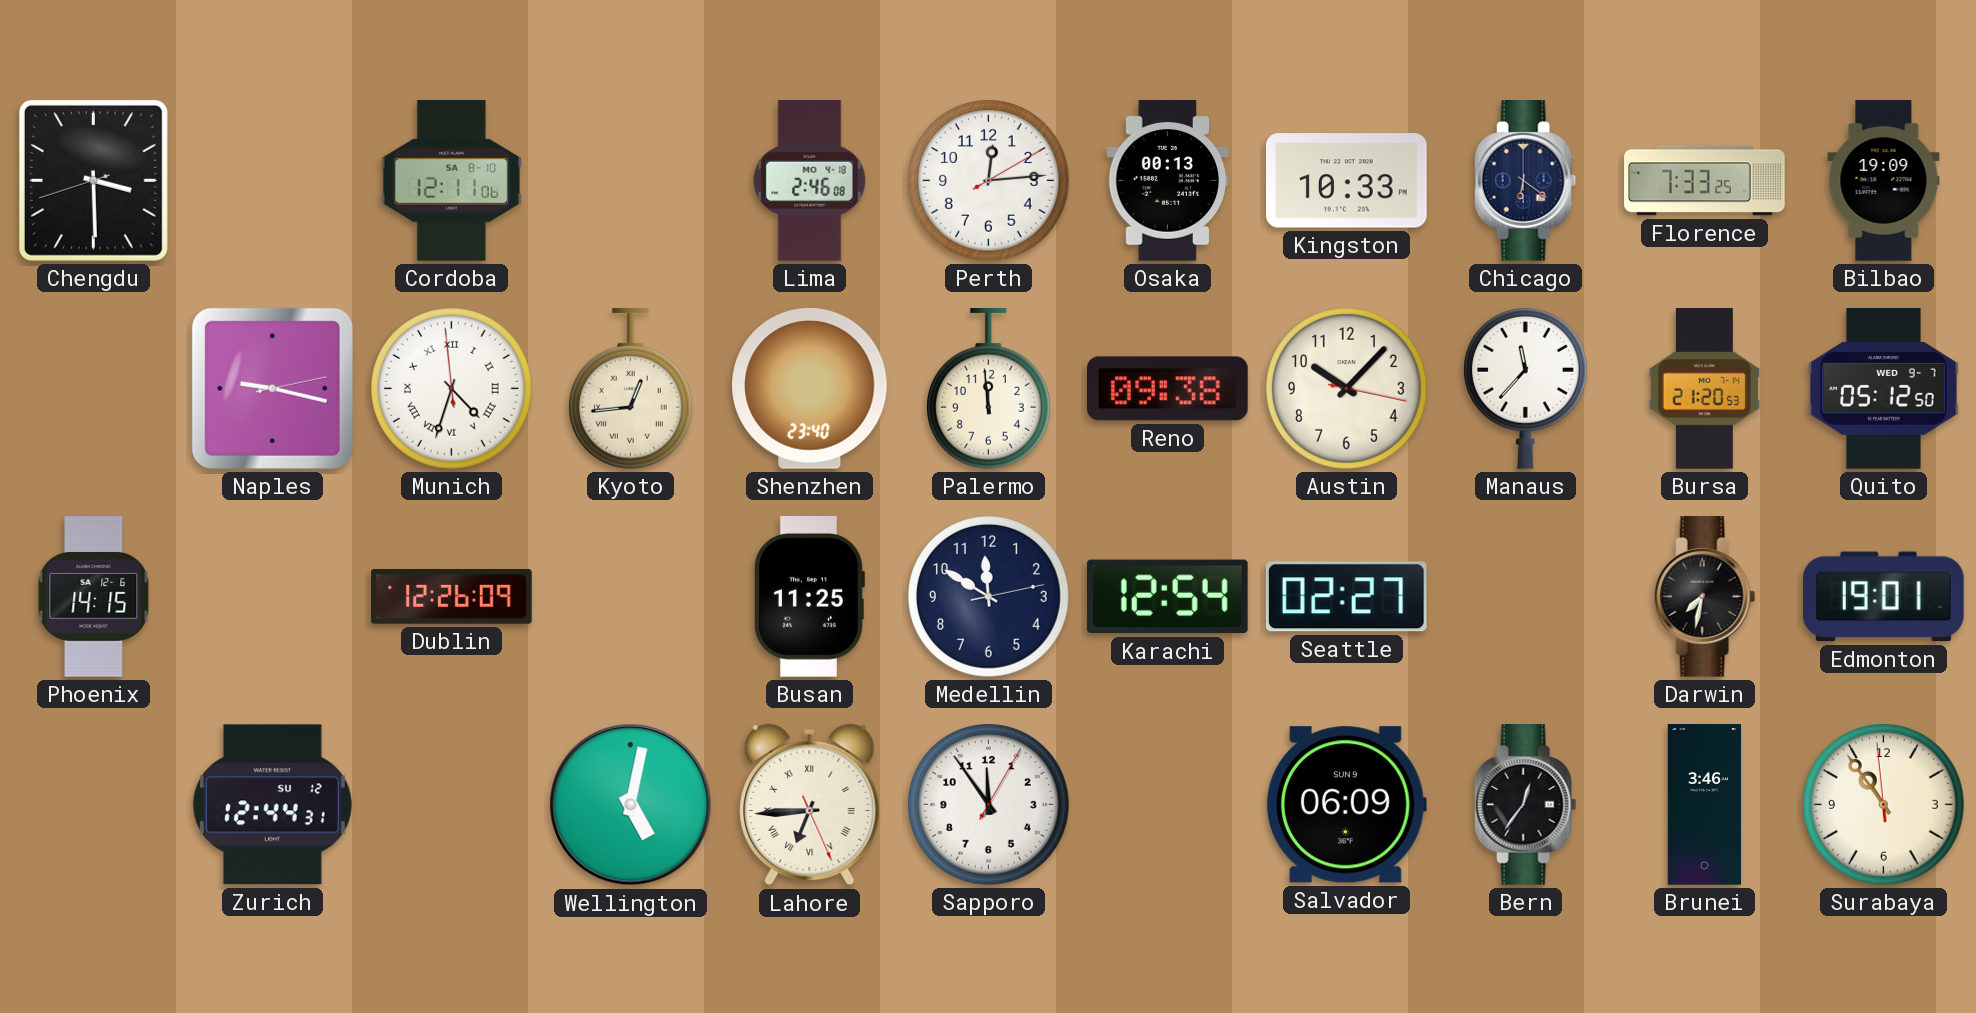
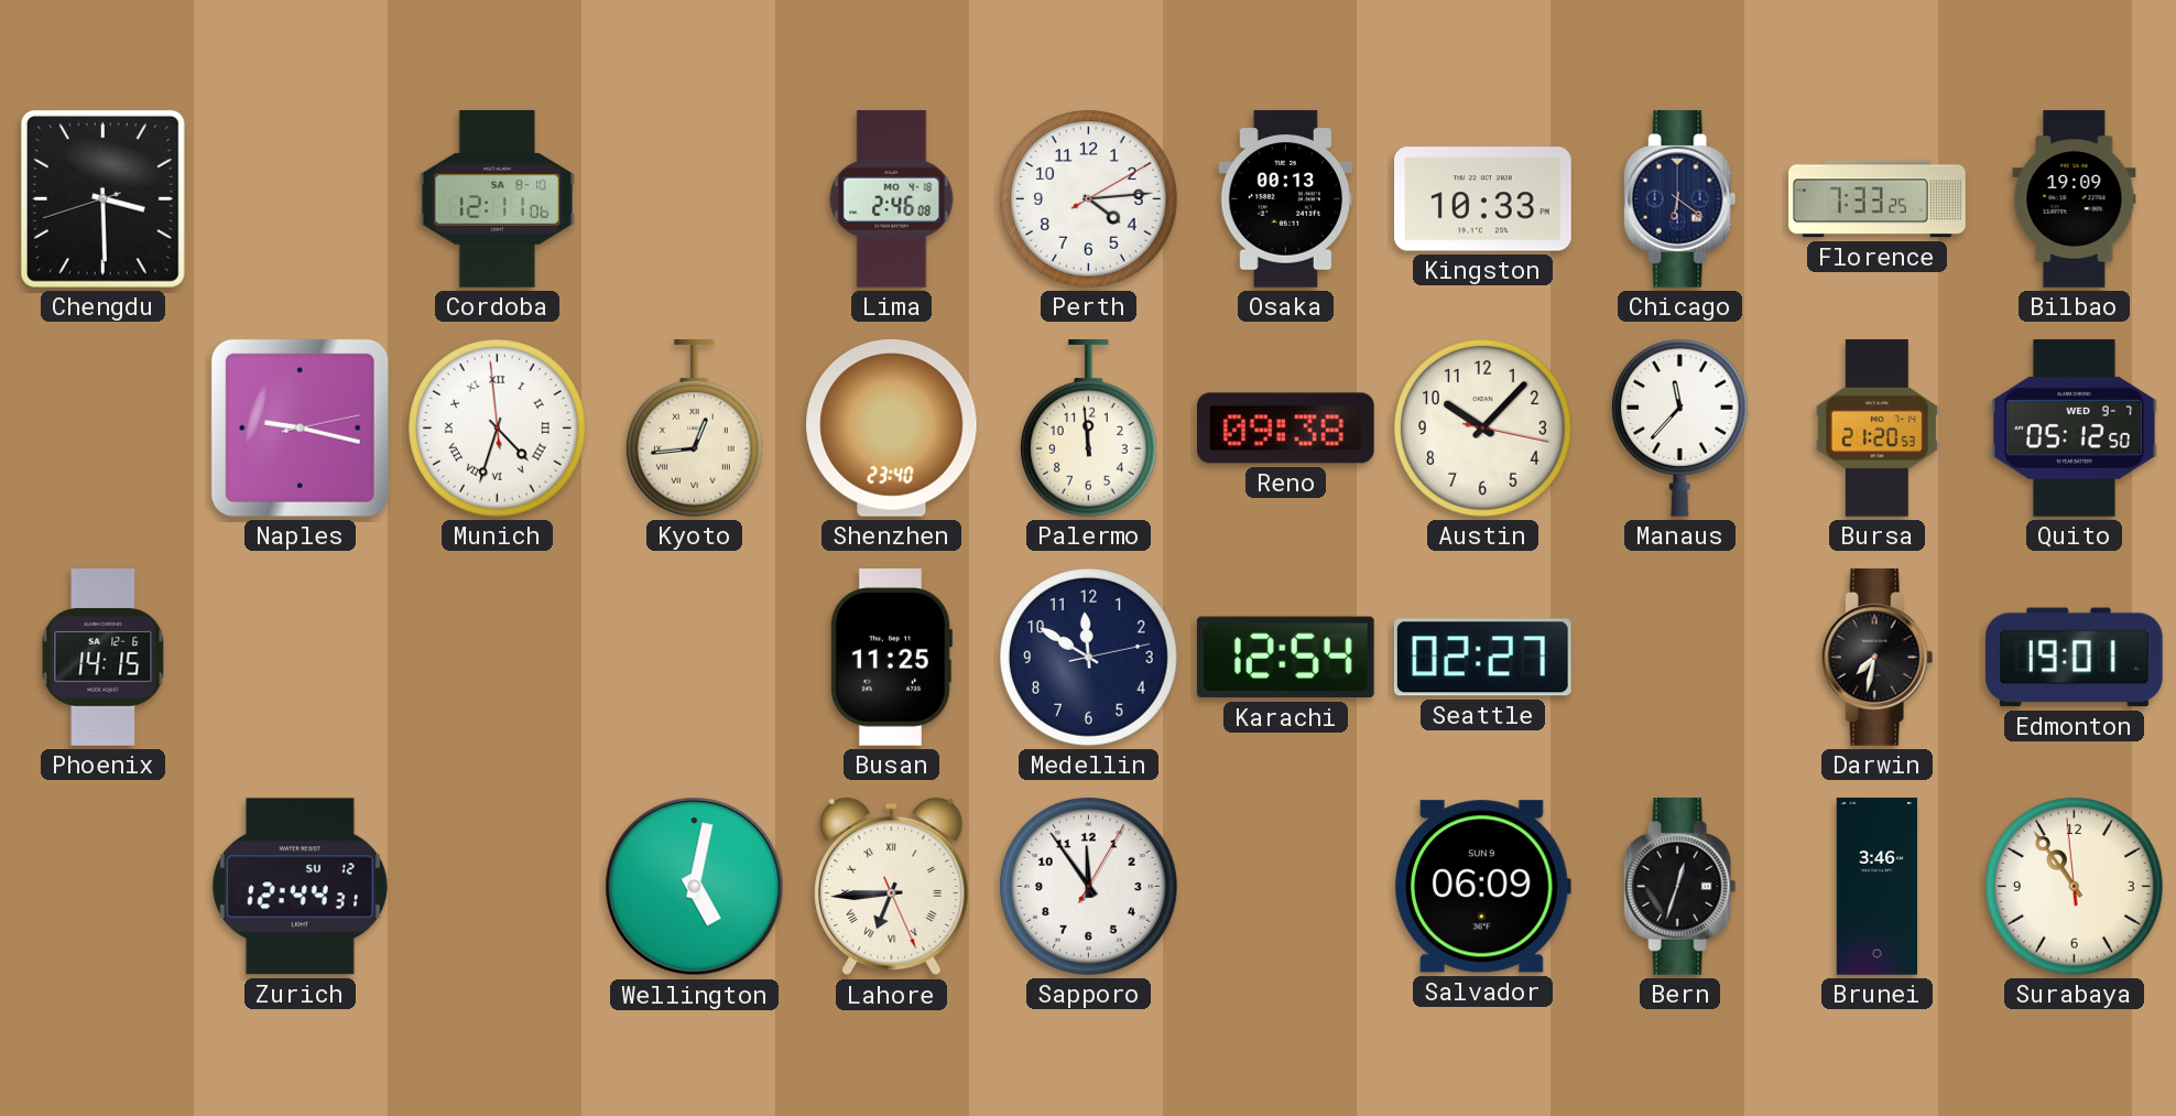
Perth: 12:14 -> 4:14 (1089, 199)
Dublin: 12:26 -> none (452, 597)
Bern: 12:36 -> 12:33 (1680, 887)
